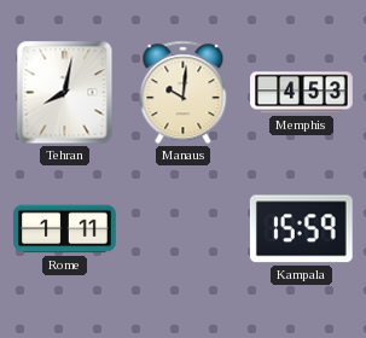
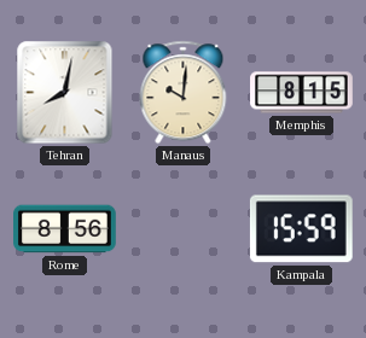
Memphis: 4:53 -> 8:15 (302, 93)
Rome: 1:11 -> 8:56 (65, 229)
